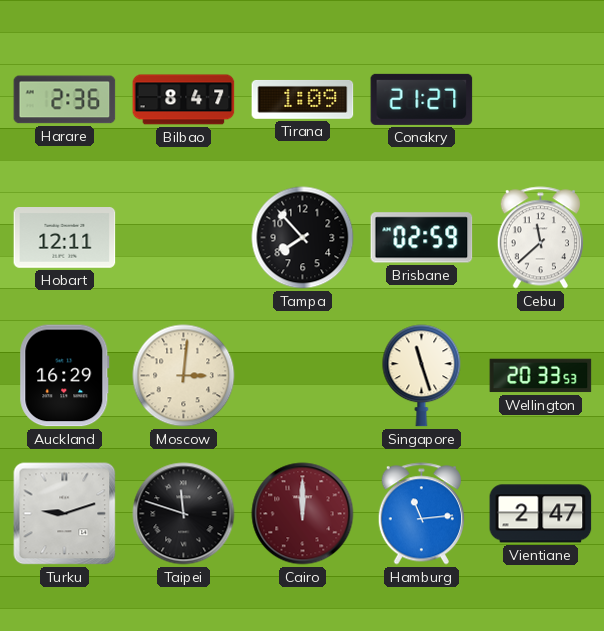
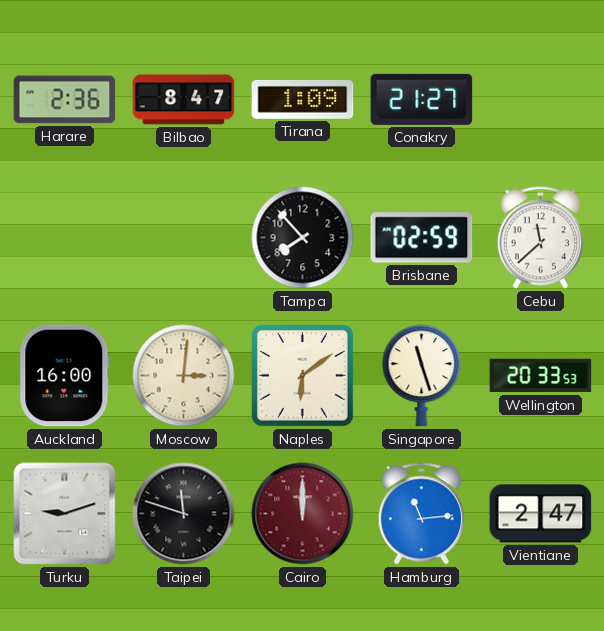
Hobart: 12:11 -> none (65, 238)
Auckland: 16:29 -> 16:00 (65, 376)
Naples: none -> 6:09 (303, 376)
